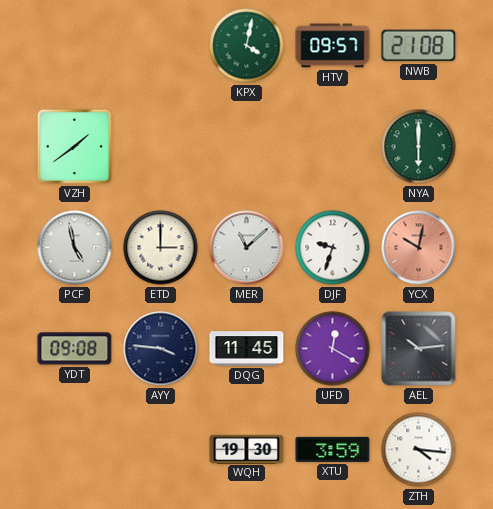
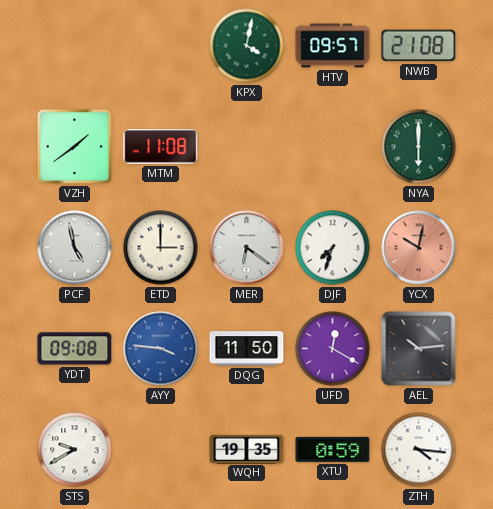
MTM: none -> 11:08 (161, 147)
MER: 11:08 -> 6:21 (247, 248)
DJF: 9:33 -> 7:33 (333, 248)
AYY dial: navy -> blue (161, 349)
DQG: 11:45 -> 11:50 (247, 349)
STS: none -> 9:40 (75, 450)
WQH: 19:30 -> 19:35 (247, 449)
XTU: 3:59 -> 0:59 (333, 449)
